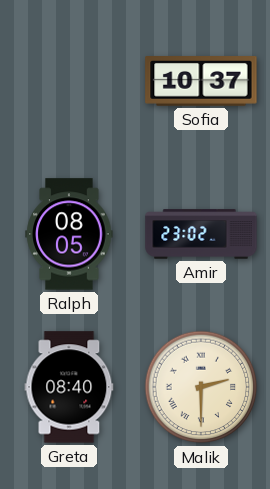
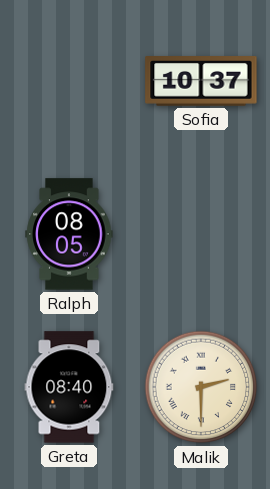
Amir: 23:02 -> none (201, 234)
